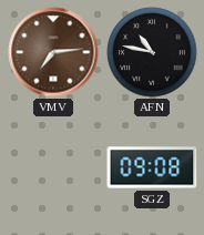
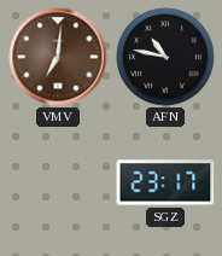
VMV: 7:14 -> 7:01 (58, 57)
SGZ: 09:08 -> 23:17 (165, 182)
